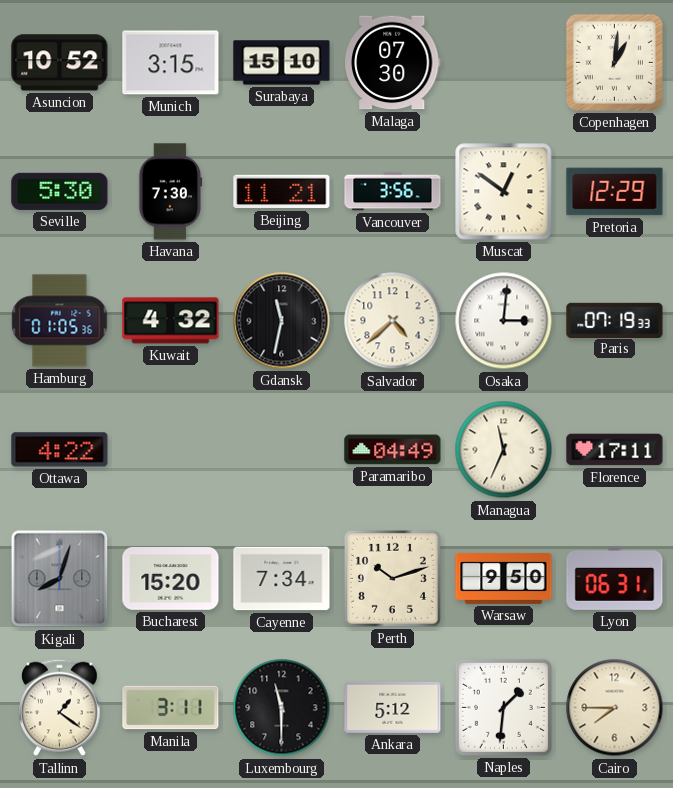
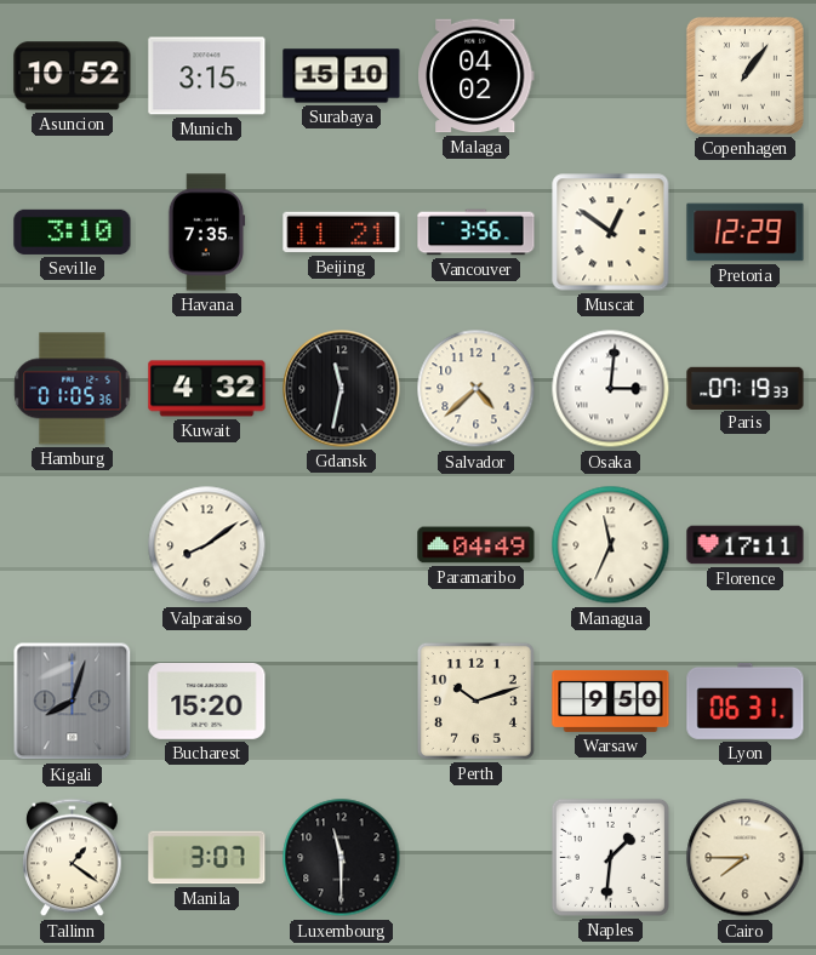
Malaga: 07:30 -> 04:02 (477, 76)
Copenhagen: 1:01 -> 1:06 (744, 75)
Seville: 5:30 -> 3:10 (73, 231)
Havana: 7:30 -> 7:35 (207, 233)
Ottawa: 4:22 -> none (60, 450)
Valparaiso: none -> 8:09 (207, 545)
Cayenne: 7:34 -> none (282, 579)
Manila: 3:11 -> 3:07 (207, 858)
Ankara: 5:12 -> none (393, 707)
